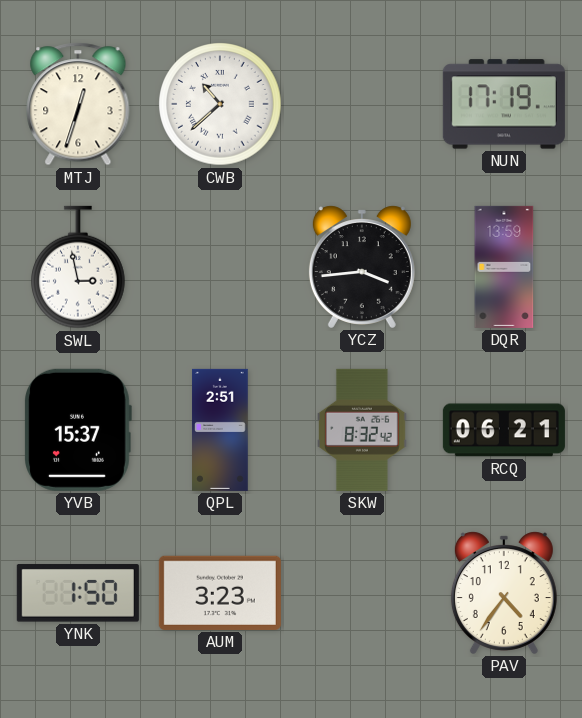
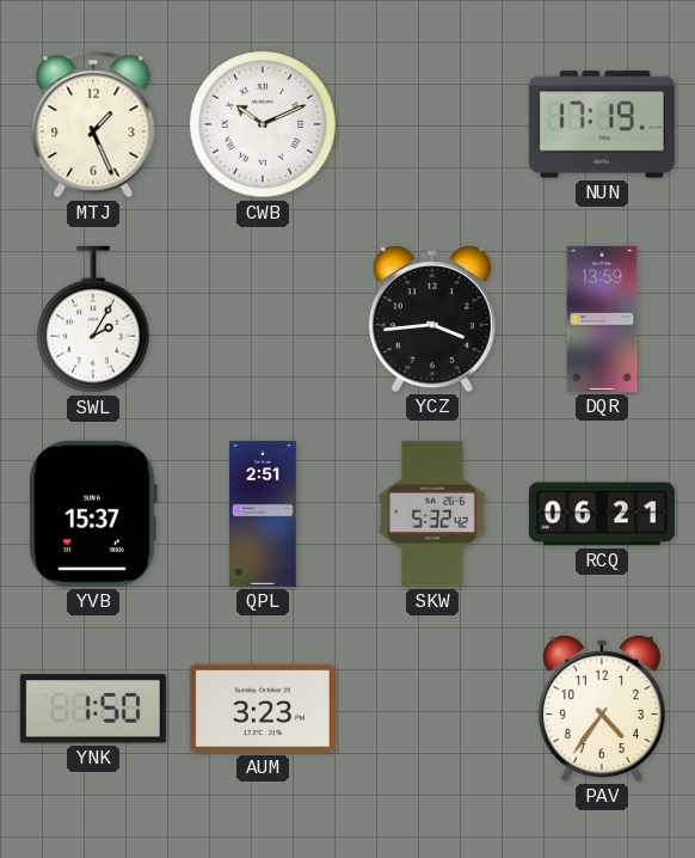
MTJ: 12:33 -> 1:26 (93, 124)
CWB: 10:38 -> 10:11 (263, 124)
SWL: 2:58 -> 2:05 (94, 319)
SKW: 8:32 -> 5:32 (433, 514)
